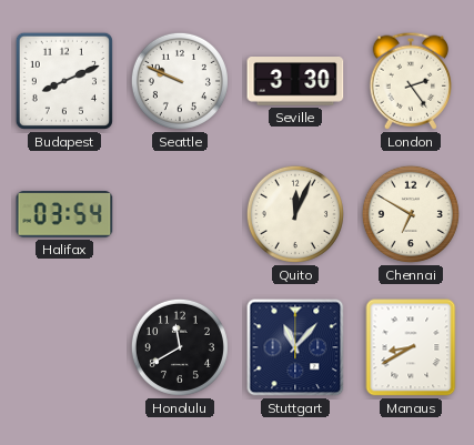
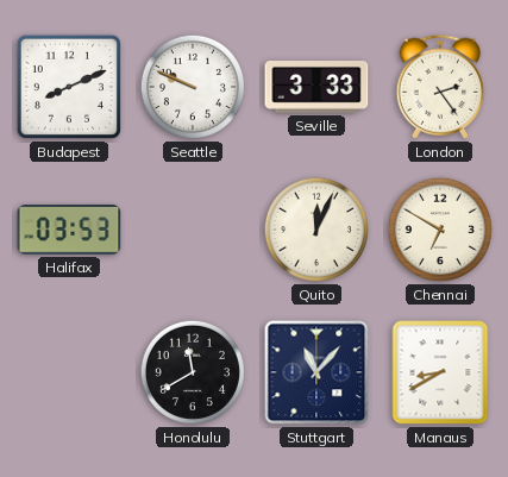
Seville: 3:30 -> 3:33 (316, 88)
Halifax: 03:54 -> 03:53 (69, 230)
